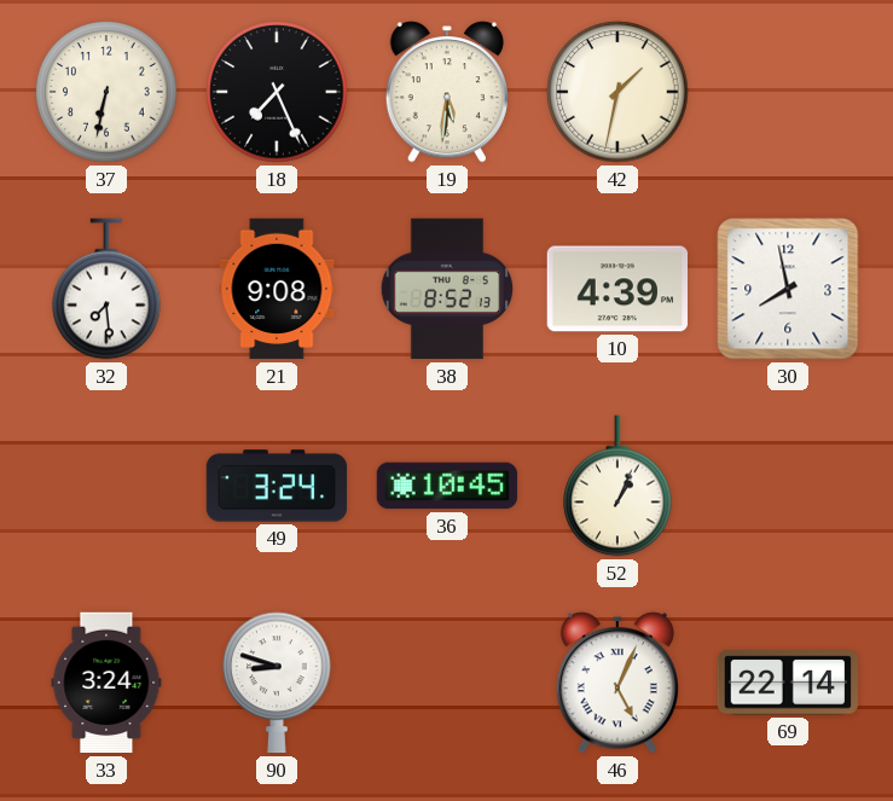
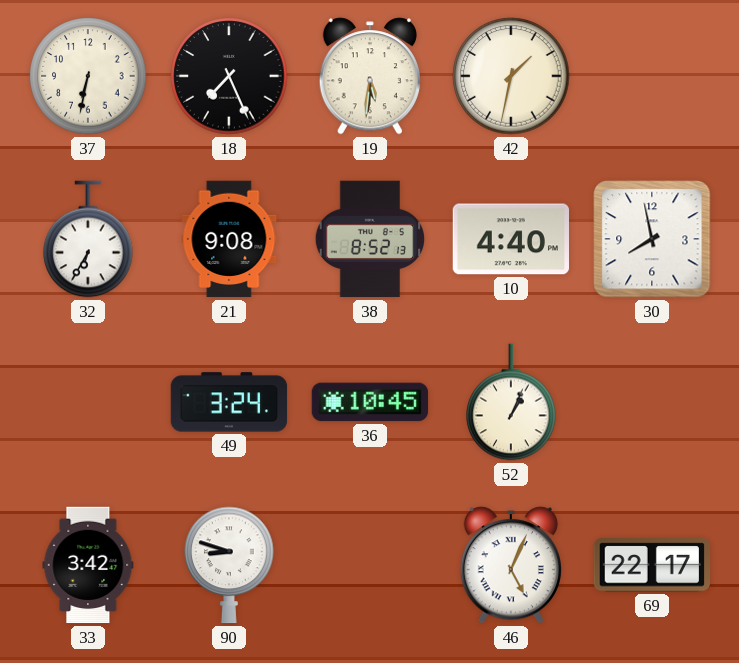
32: 7:29 -> 6:35 (88, 239)
10: 4:39 -> 4:40 (511, 239)
33: 3:24 -> 3:42 (88, 565)
69: 22:14 -> 22:17 (651, 565)
